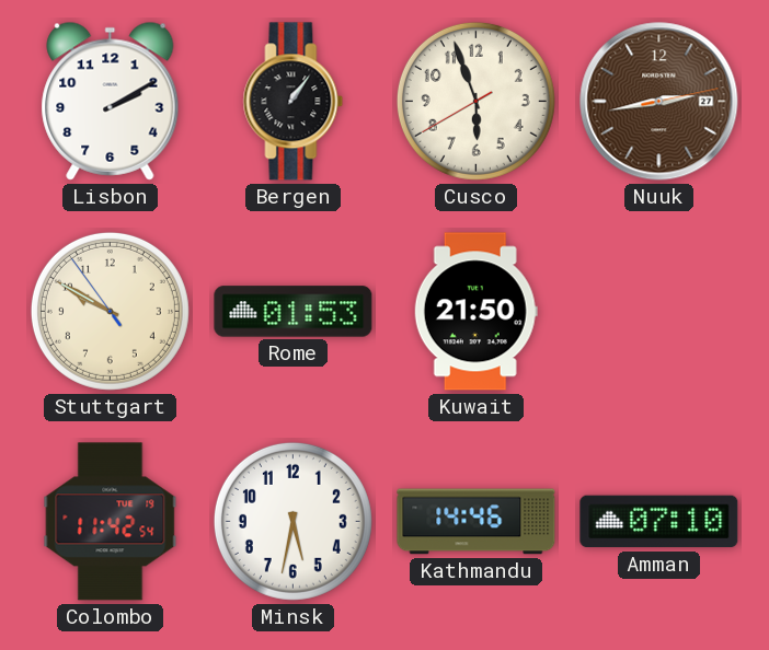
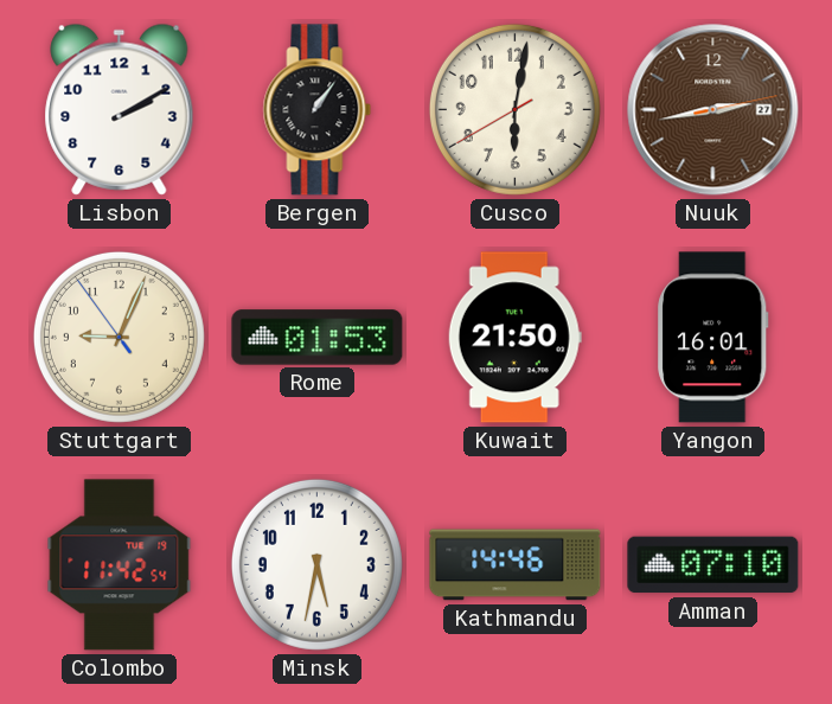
Cusco: 5:56 -> 6:01 (514, 109)
Stuttgart: 9:49 -> 9:03 (119, 337)
Yangon: none -> 16:01 (713, 338)
